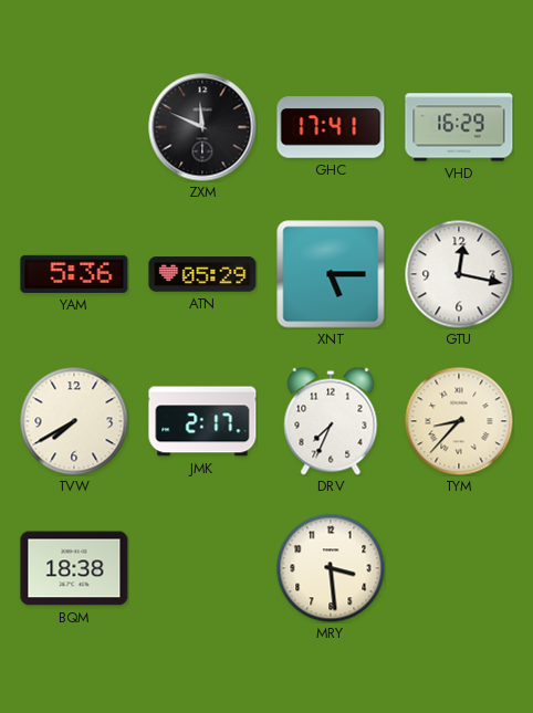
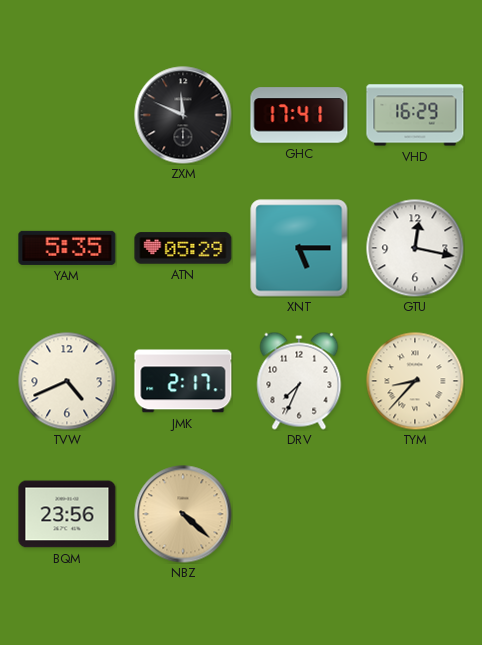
YAM: 5:36 -> 5:35 (67, 248)
TVW: 7:40 -> 4:41 (67, 381)
BQM: 18:38 -> 23:56 (67, 514)
NBZ: none -> 4:22 (183, 514)
MRY: 3:29 -> none (331, 568)
